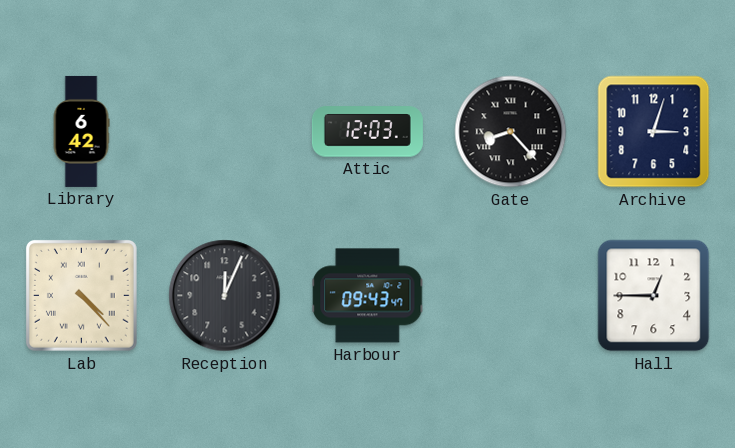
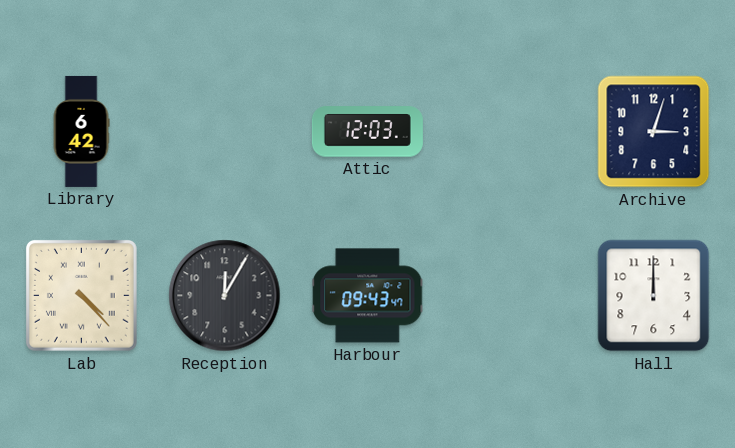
Gate: 8:23 -> none (511, 132)
Reception: 12:04 -> 12:05 (225, 296)
Hall: 12:45 -> 12:00 (654, 296)
